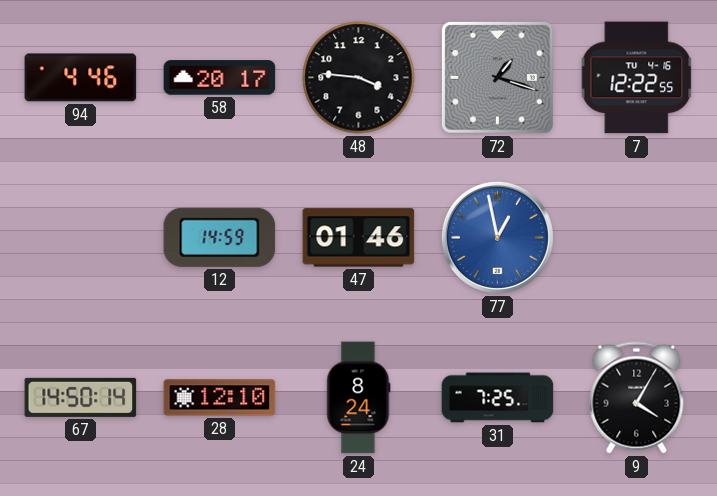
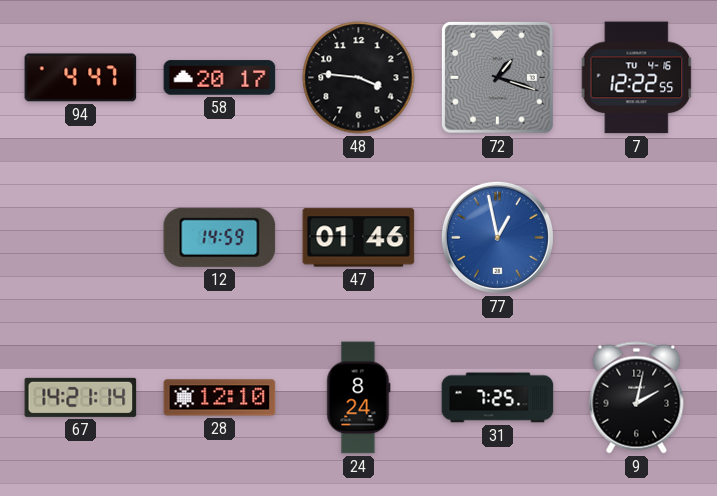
94: 4:46 -> 4:47 (81, 78)
67: 14:50 -> 14:21 (81, 397)
9: 4:05 -> 2:02 (637, 398)
